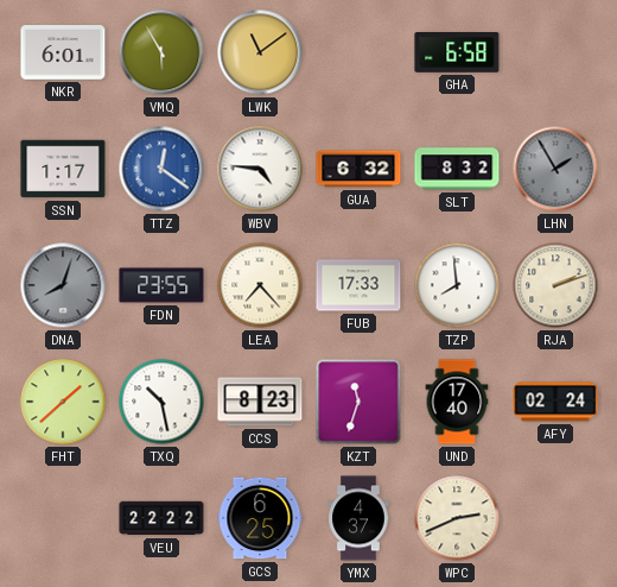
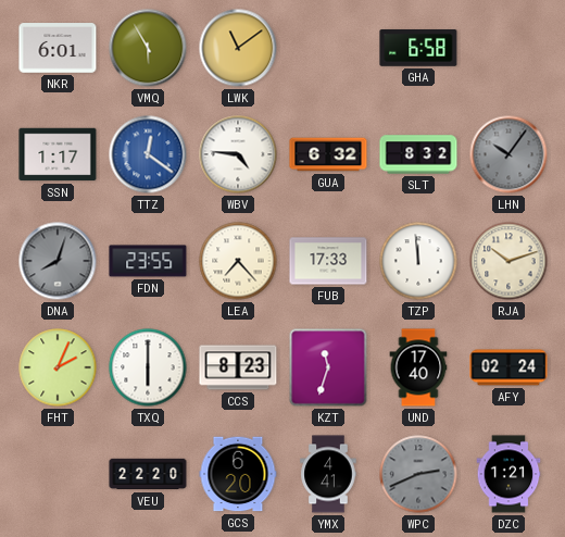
LHN: 1:55 -> 10:06 (508, 154)
TZP: 7:59 -> 11:59 (418, 261)
RJA: 2:12 -> 10:12 (508, 261)
FHT: 1:38 -> 2:04 (58, 367)
TXQ: 10:28 -> 6:00 (148, 367)
VEU: 22:22 -> 22:20 (148, 474)
GCS: 6:25 -> 6:20 (238, 474)
YMX: 4:37 -> 4:41 (328, 474)
WPC dial: cream -> grey (418, 474)
DZC: none -> 1:21 (508, 474)
